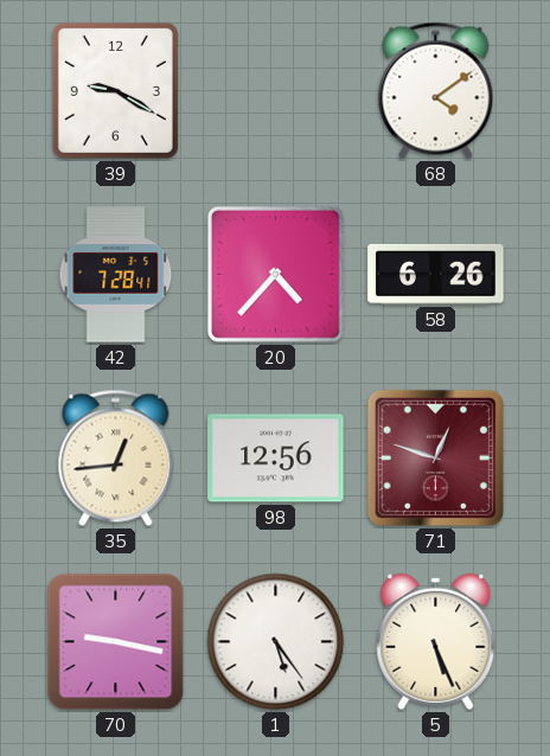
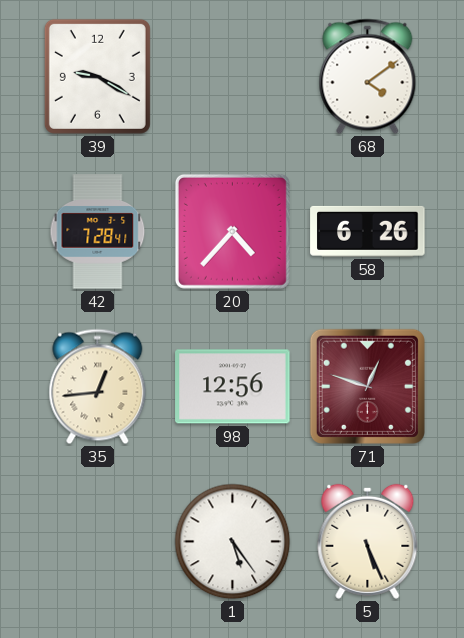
70: 9:17 -> none (116, 642)
